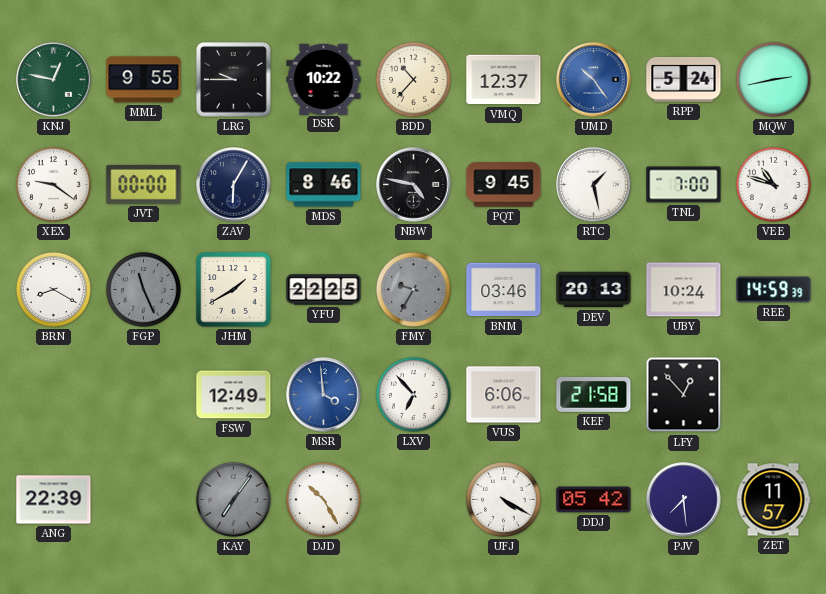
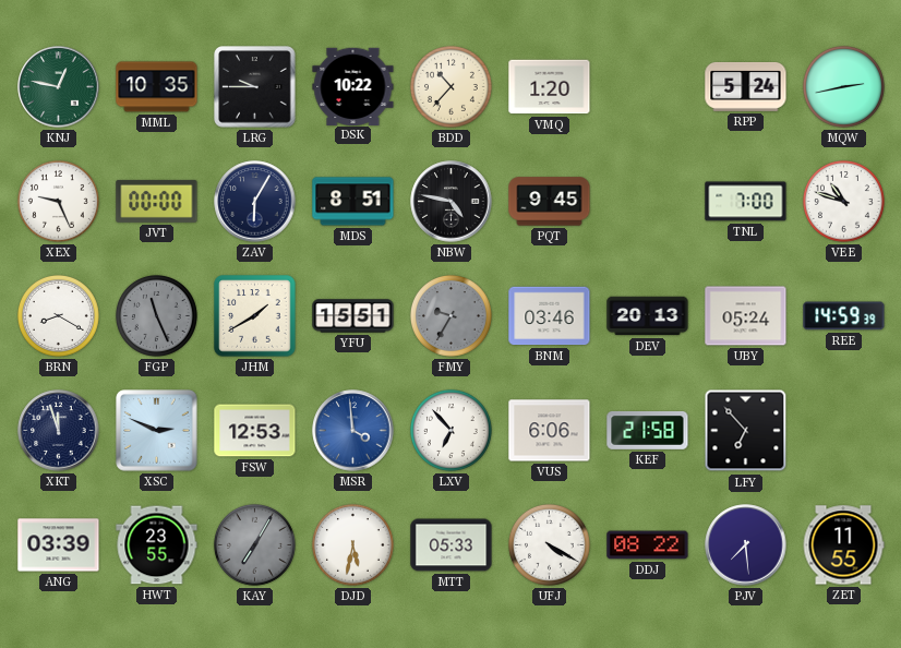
MML: 9:55 -> 10:35 (157, 87)
VMQ: 12:37 -> 1:20 (550, 87)
UMD: 10:24 -> none (594, 80)
XEX: 9:21 -> 9:26 (58, 201)
MDS: 8:46 -> 8:51 (353, 202)
RTC: 1:28 -> none (594, 185)
YFU: 22:25 -> 15:51 (353, 316)
UBY: 10:24 -> 05:24 (746, 316)
XKT: none -> 11:57 (59, 431)
XSC: none -> 2:49 (157, 431)
FSW: 12:49 -> 12:53 (255, 431)
LFY: 12:53 -> 6:53 (746, 431)
ANG: 22:39 -> 03:39 (59, 545)
HWT: none -> 23:55 (157, 545)
KAY: 7:06 -> 7:05 (254, 544)
DJD: 10:25 -> 5:32 (352, 544)
MTT: none -> 05:33 (452, 545)
DDJ: 05:42 -> 08:22 (648, 545)
ZET: 11:57 -> 11:55 (843, 545)
